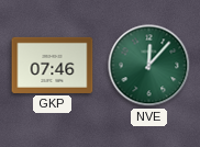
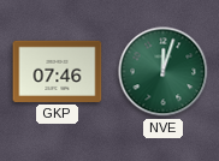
NVE: 12:07 -> 12:03 (164, 72)
